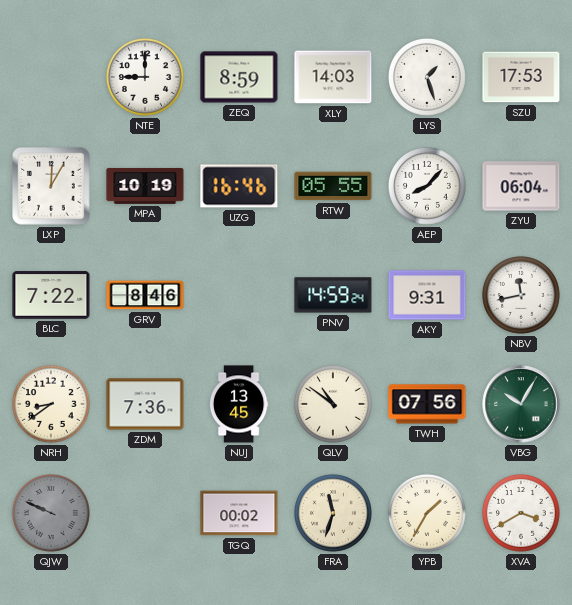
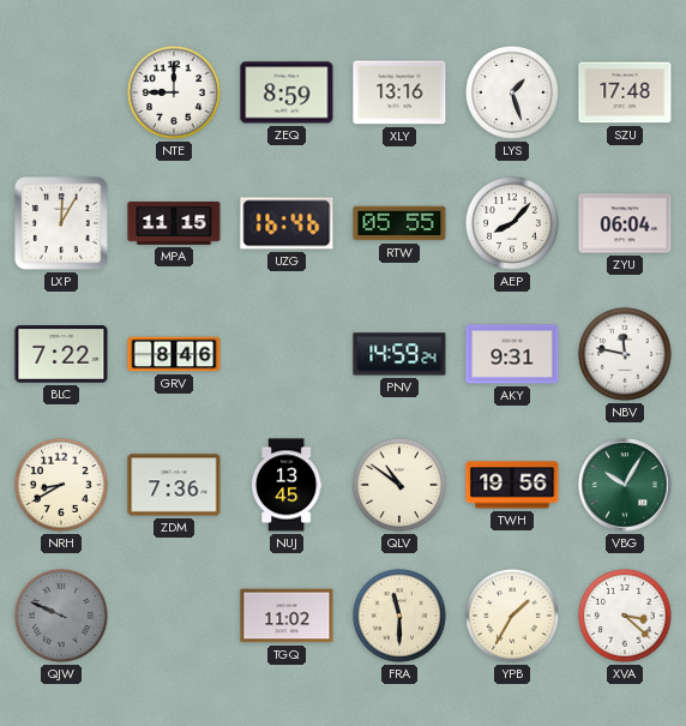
XLY: 14:03 -> 13:16 (399, 92)
SZU: 17:53 -> 17:48 (625, 92)
MPA: 10:19 -> 11:15 (174, 223)
NBV: 11:43 -> 11:47 (625, 354)
NRH: 8:39 -> 8:40 (61, 485)
TWH: 07:56 -> 19:56 (512, 485)
TGQ: 00:02 -> 11:02 (287, 616)
FRA: 11:33 -> 11:30 (399, 616)
XVA: 3:40 -> 3:22 (625, 616)
